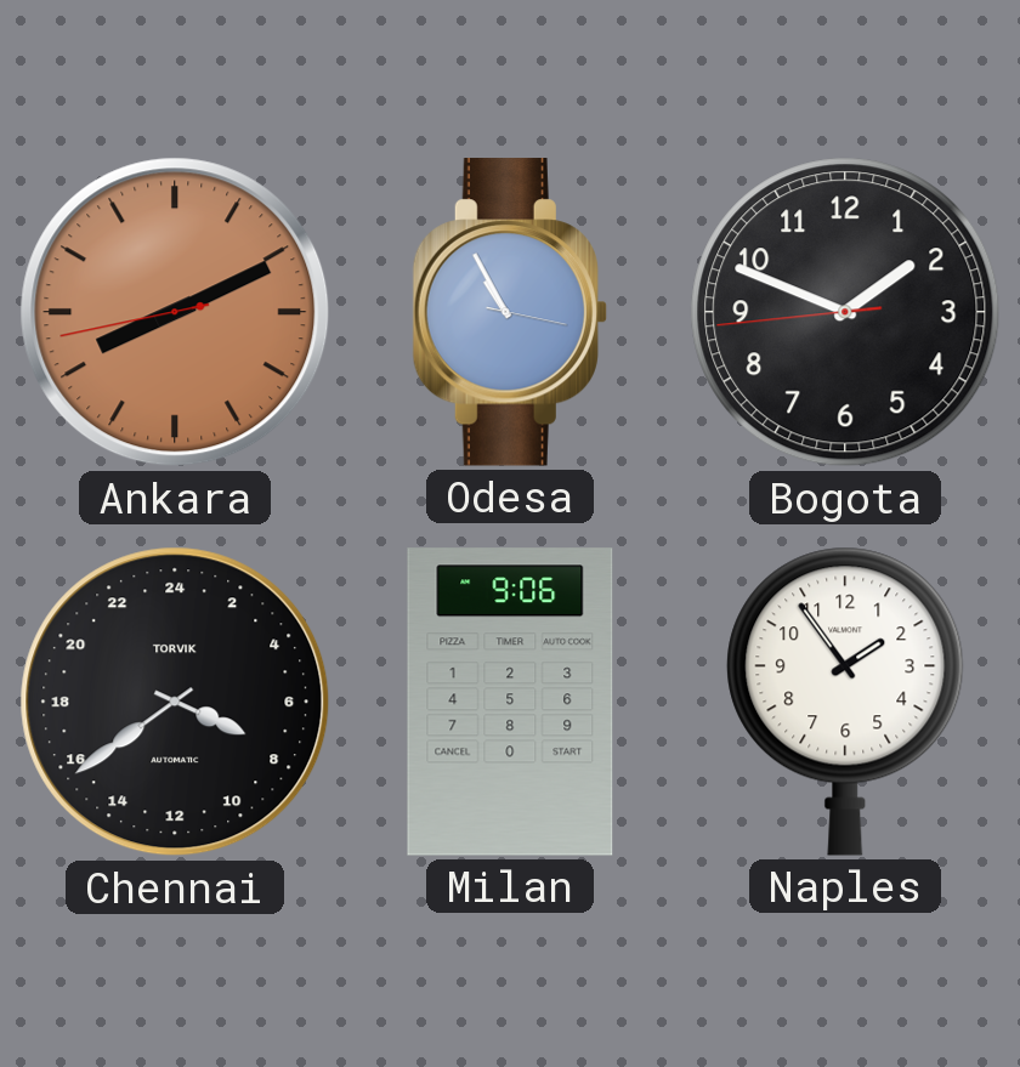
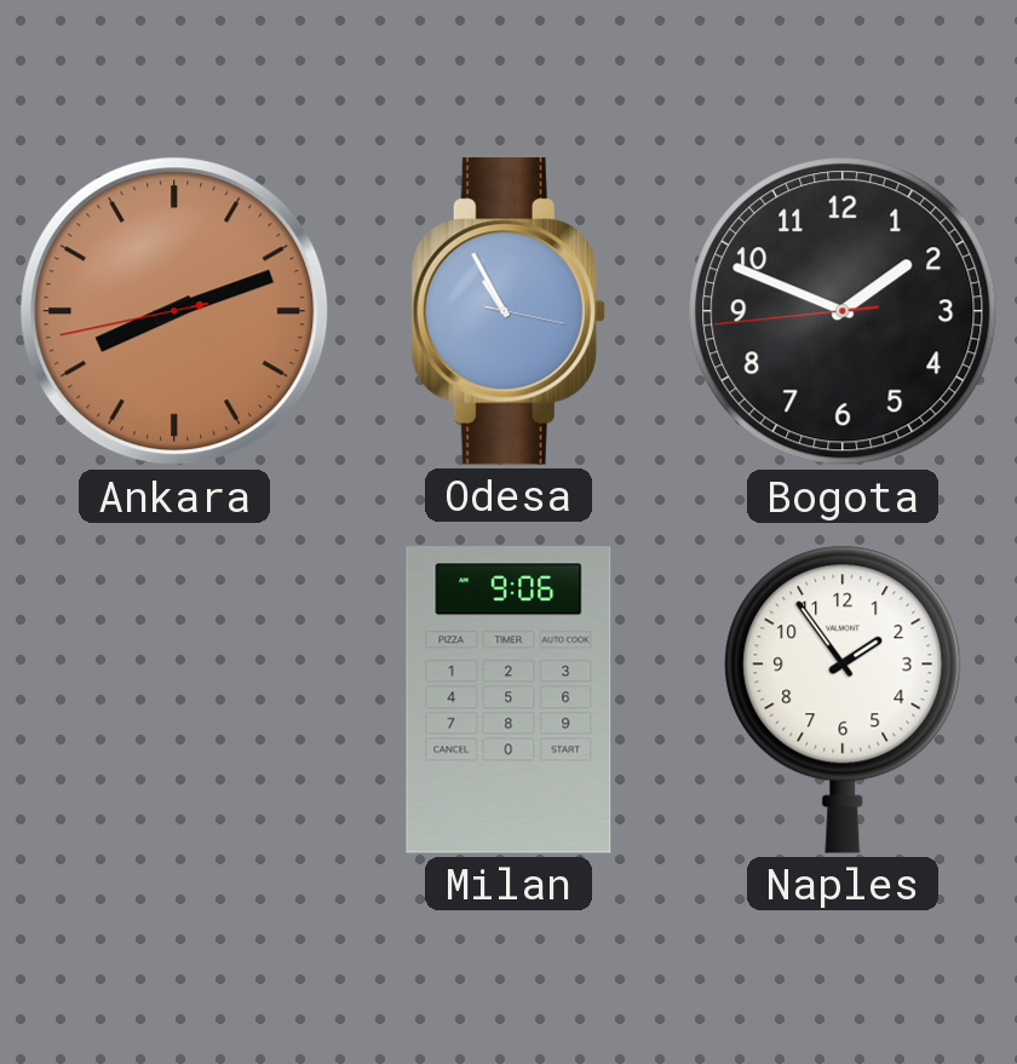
Ankara: 8:10 -> 8:11 (174, 311)
Chennai: 7:39 -> none (175, 702)
